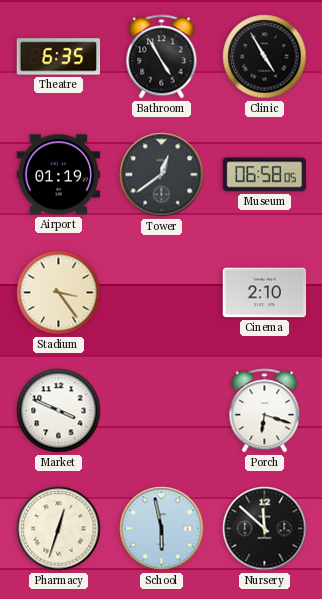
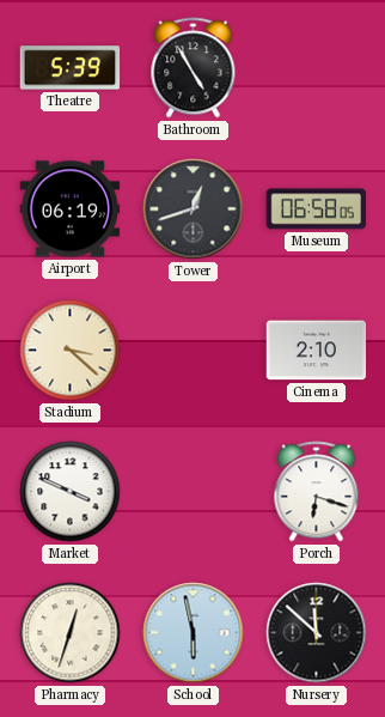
Theatre: 6:35 -> 5:39 (71, 68)
Clinic: 4:55 -> none (265, 57)
Airport: 01:19 -> 06:19 (71, 209)
Tower: 12:39 -> 12:42 (194, 209)
Stadium: 3:24 -> 3:22 (71, 351)
